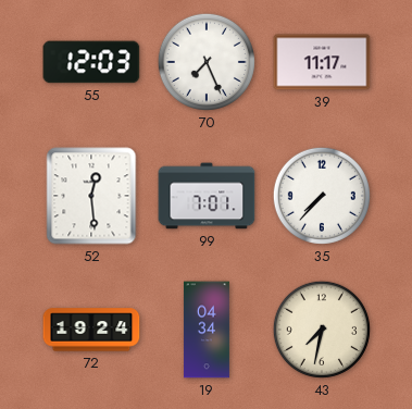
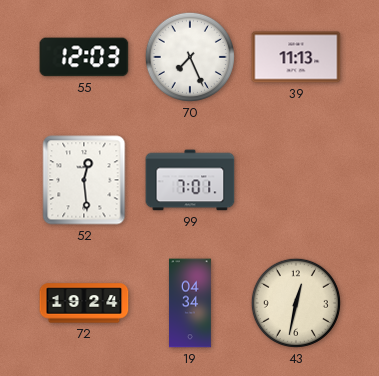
39: 11:17 -> 11:13 (296, 57)
35: 7:37 -> none (322, 196)
43: 7:32 -> 12:32 (296, 303)
